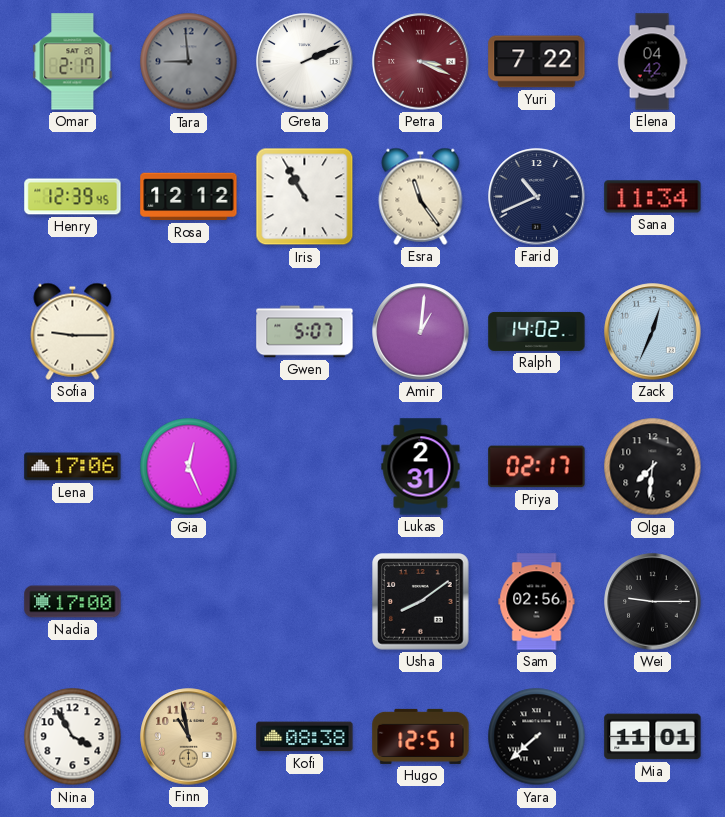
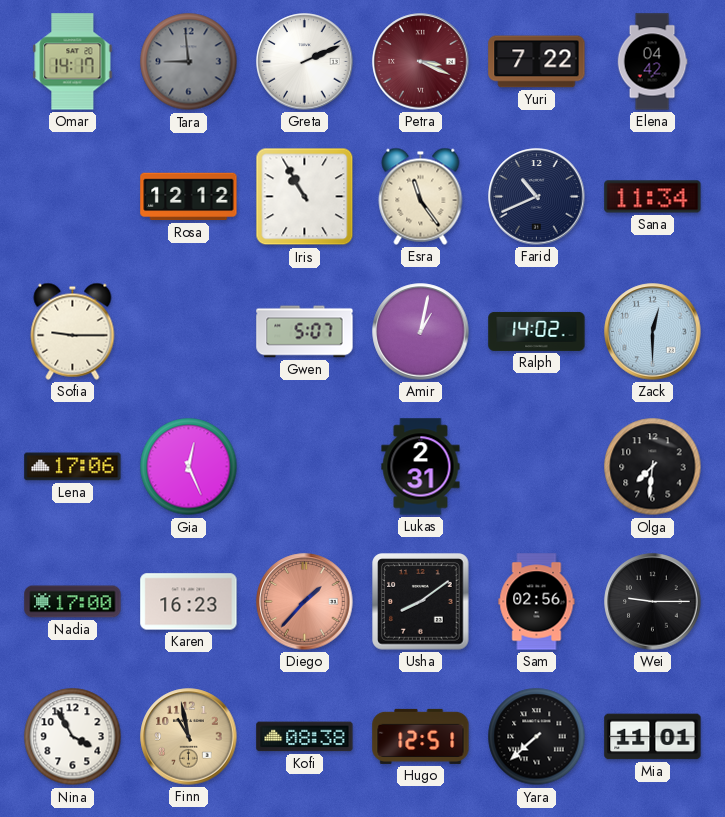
Omar: 2:17 -> 14:17 (73, 62)
Henry: 12:39 -> none (73, 197)
Amir: 1:01 -> 1:02 (421, 332)
Zack: 12:34 -> 12:30 (653, 332)
Priya: 02:17 -> none (537, 467)
Karen: none -> 16:23 (189, 602)
Diego: none -> 1:37 (305, 602)
